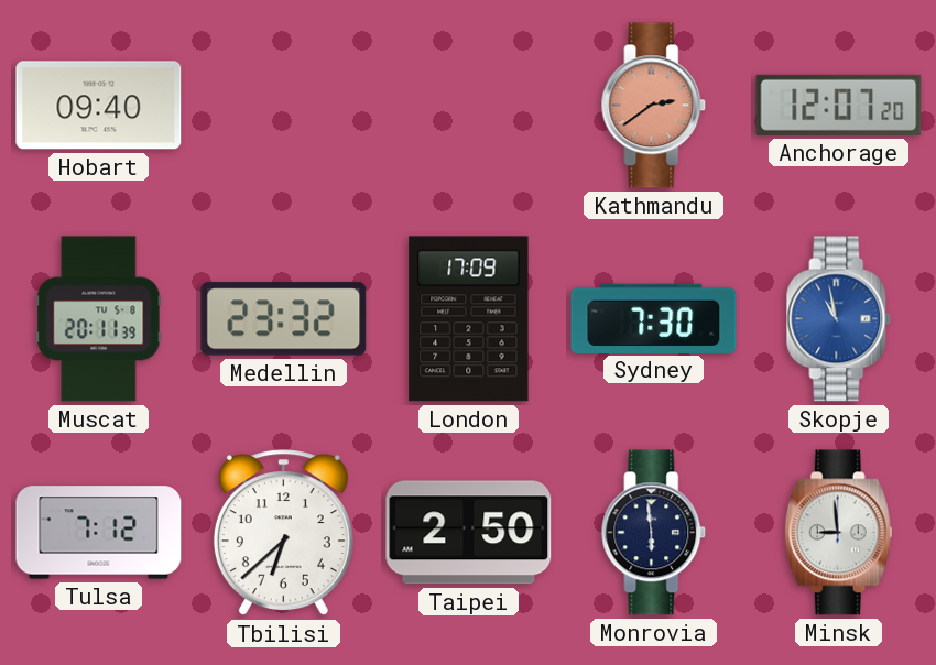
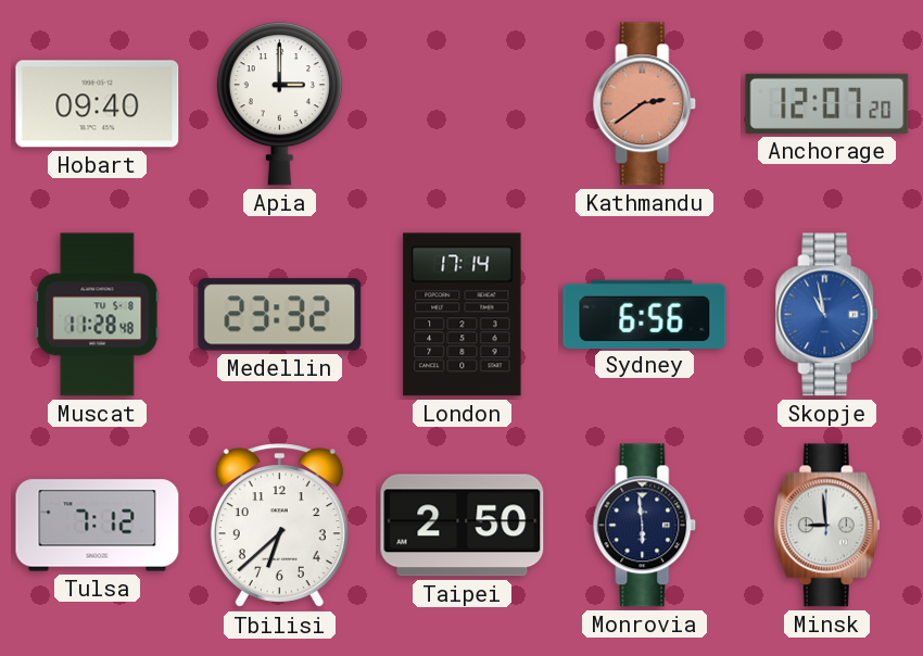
Apia: none -> 3:00 (279, 104)
Muscat: 20:11 -> 11:28 (98, 315)
London: 17:09 -> 17:14 (463, 315)
Sydney: 7:30 -> 6:56 (645, 314)
